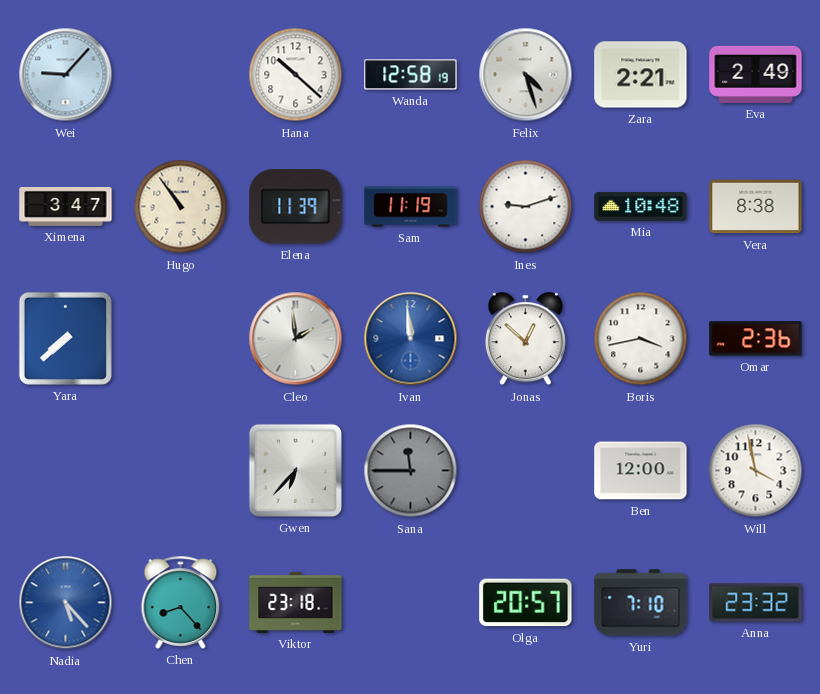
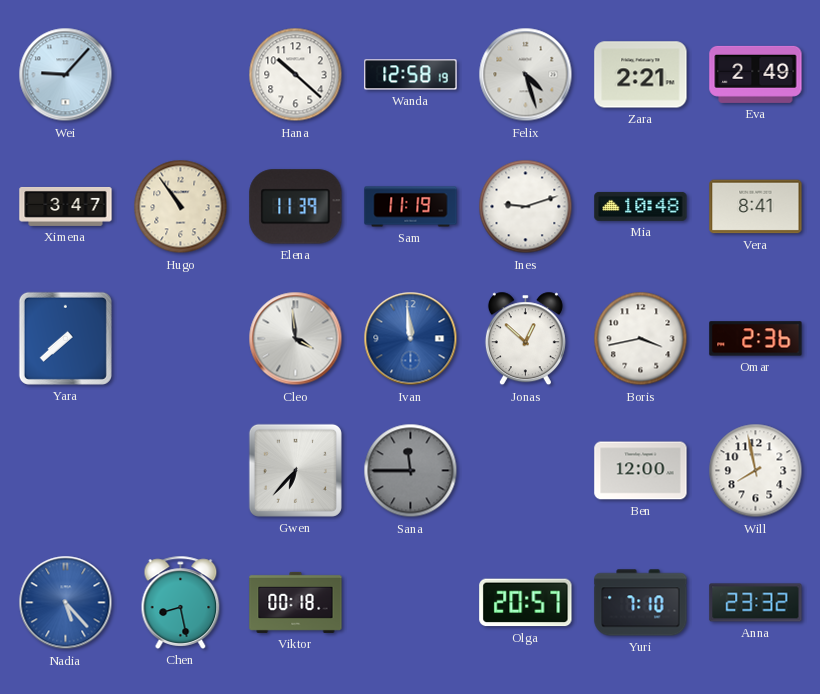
Vera: 8:38 -> 8:41 (756, 207)
Cleo: 1:59 -> 3:59 (296, 339)
Will: 3:58 -> 7:58 (756, 471)
Chen: 8:23 -> 8:28 (181, 602)
Viktor: 23:18 -> 00:18 (296, 602)
